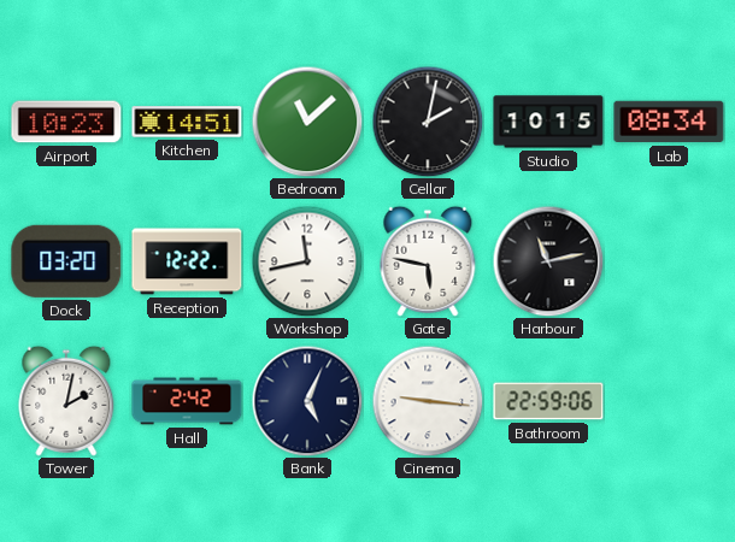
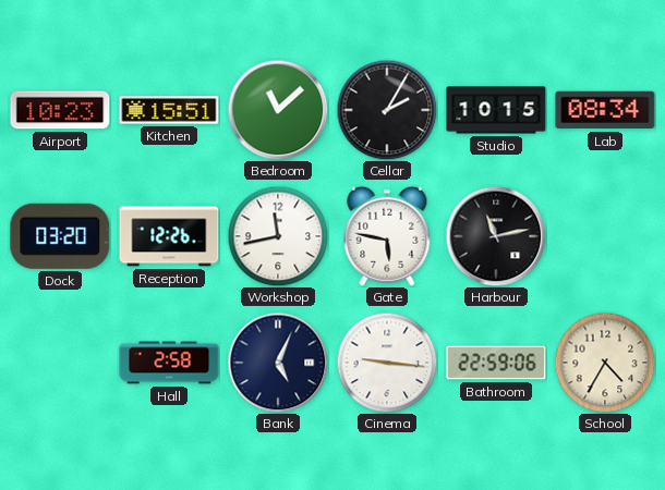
Kitchen: 14:51 -> 15:51 (169, 110)
Cellar: 2:02 -> 2:05 (387, 110)
Reception: 12:22 -> 12:26 (169, 236)
Tower: 2:02 -> none (66, 401)
Hall: 2:42 -> 2:58 (169, 363)
School: none -> 4:35 (605, 363)
